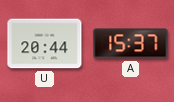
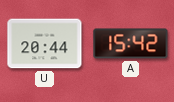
A: 15:37 -> 15:42 (131, 44)
